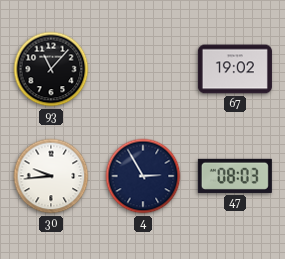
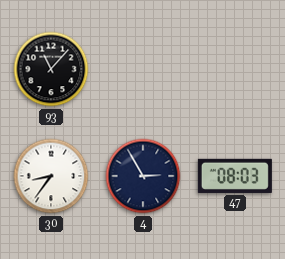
67: 19:02 -> none (235, 69)
30: 9:44 -> 8:36 (51, 176)
